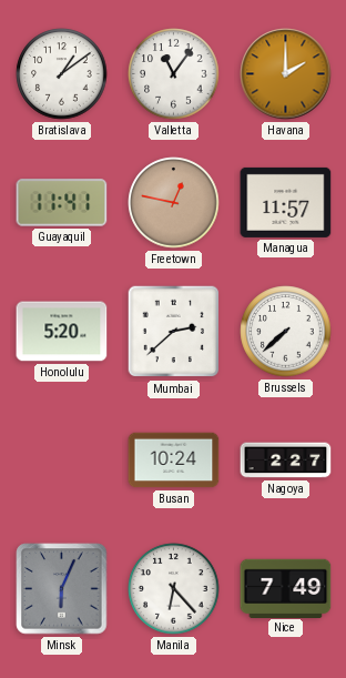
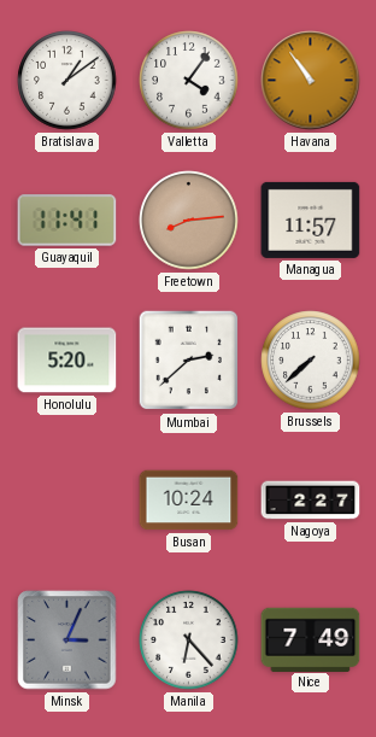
Valletta: 11:06 -> 4:06 (189, 81)
Havana: 2:00 -> 10:54 (311, 81)
Freetown: 12:47 -> 8:14 (189, 221)
Minsk: 6:04 -> 3:04 (67, 641)
